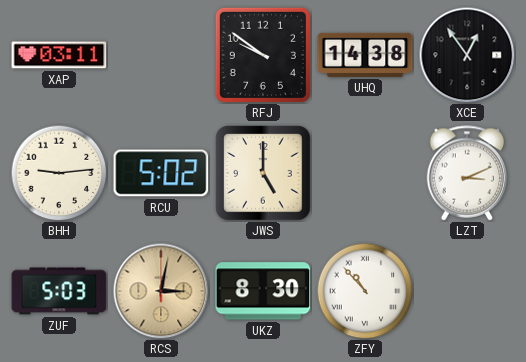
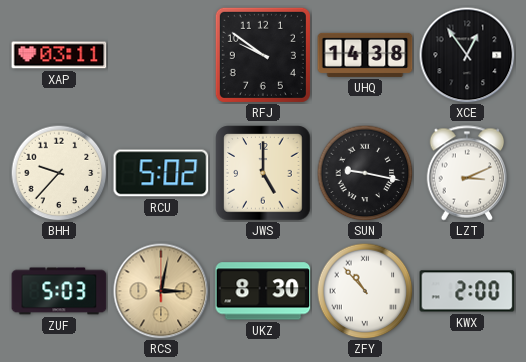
BHH: 9:14 -> 9:37 (59, 173)
SUN: none -> 9:17 (365, 173)
KWX: none -> 2:00 (467, 291)
